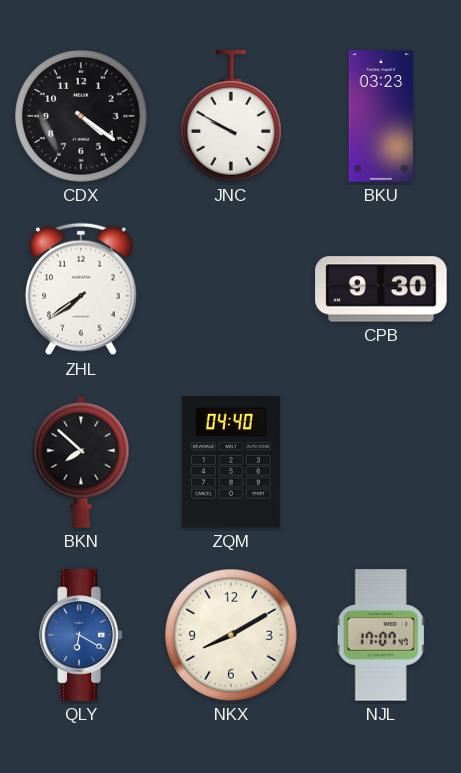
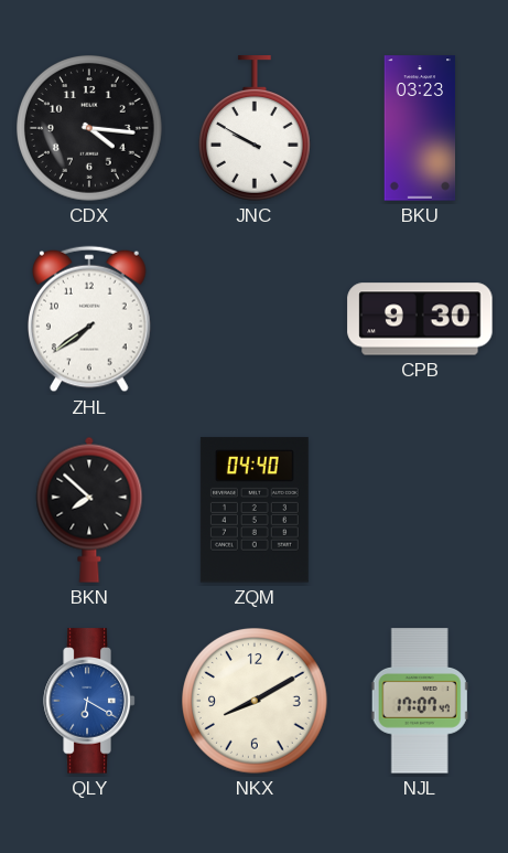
CDX: 4:21 -> 4:16 (90, 129)
